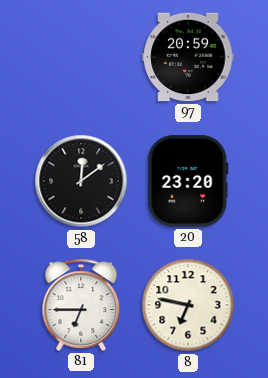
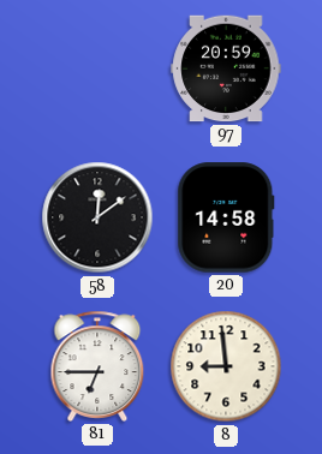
20: 23:20 -> 14:58 (226, 217)
8: 6:47 -> 8:59 (226, 366)
